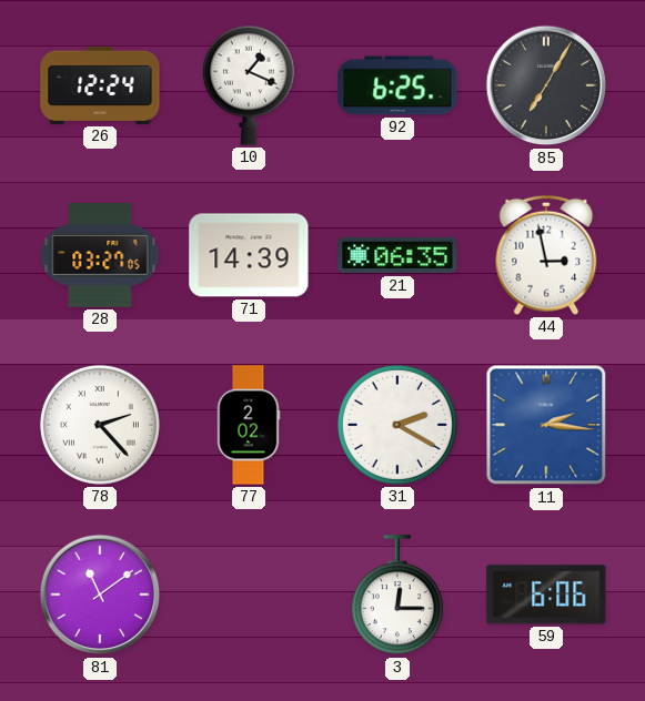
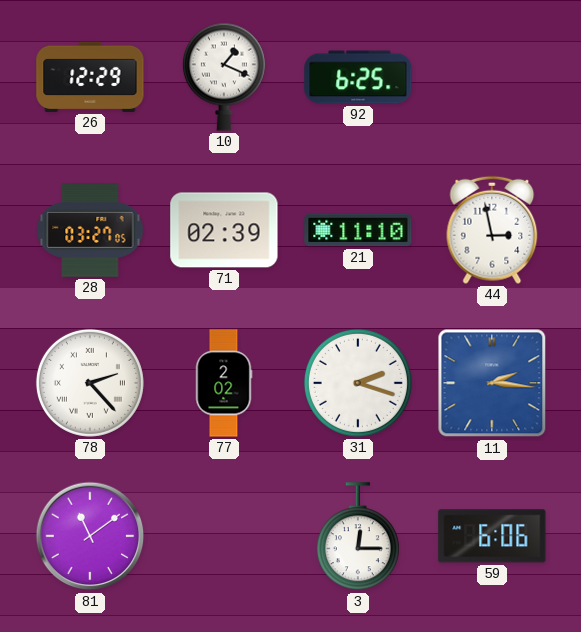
26: 12:24 -> 12:29 (90, 77)
85: 7:05 -> none (546, 85)
71: 14:39 -> 02:39 (224, 230)
21: 06:35 -> 11:10 (358, 230)
31: 2:20 -> 2:18 (358, 383)
